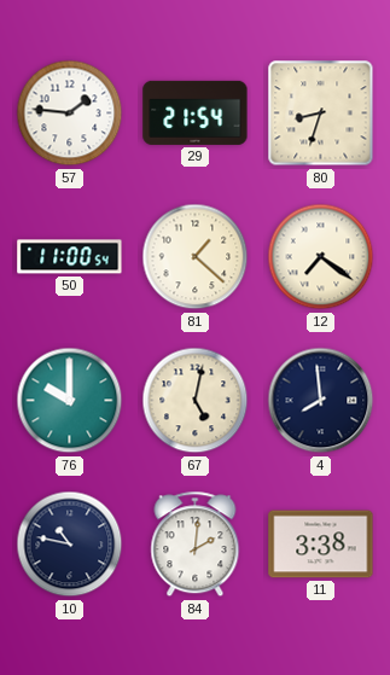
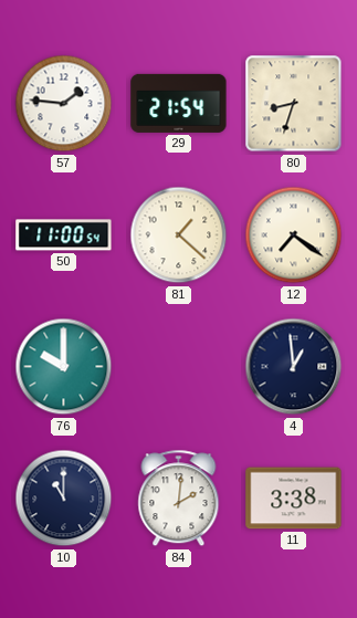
67: 5:02 -> none (196, 401)
4: 7:59 -> 12:59 (294, 367)
10: 10:47 -> 11:00 (64, 499)
